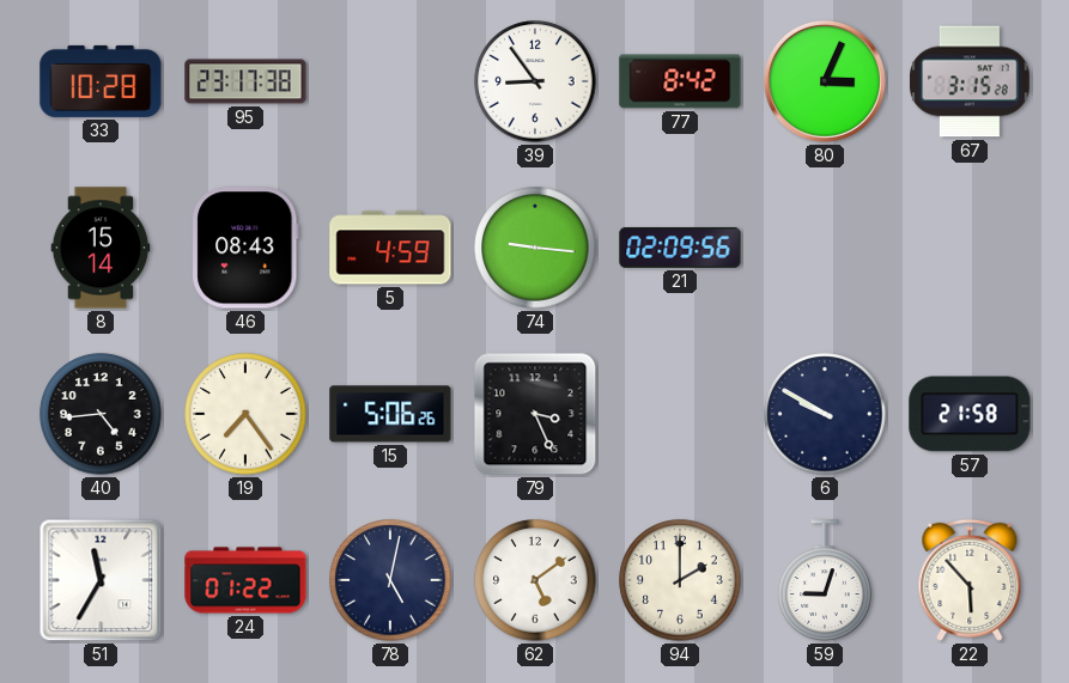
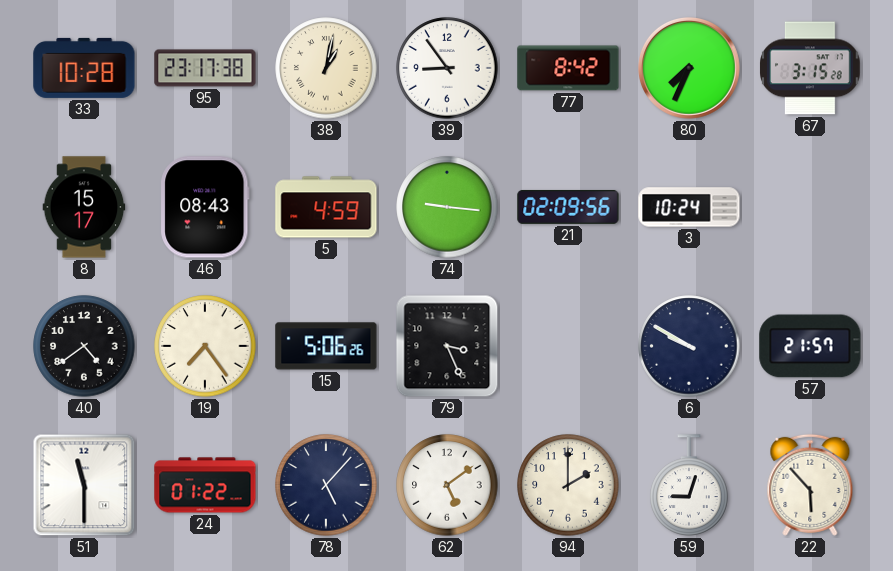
38: none -> 1:02 (326, 68)
80: 3:04 -> 7:34 (689, 68)
8: 15:14 -> 15:17 (84, 207)
3: none -> 10:24 (689, 207)
40: 4:44 -> 4:39 (84, 346)
57: 21:58 -> 21:57 (810, 346)
51: 11:35 -> 11:30 (84, 485)
78: 5:02 -> 5:07 (326, 485)
